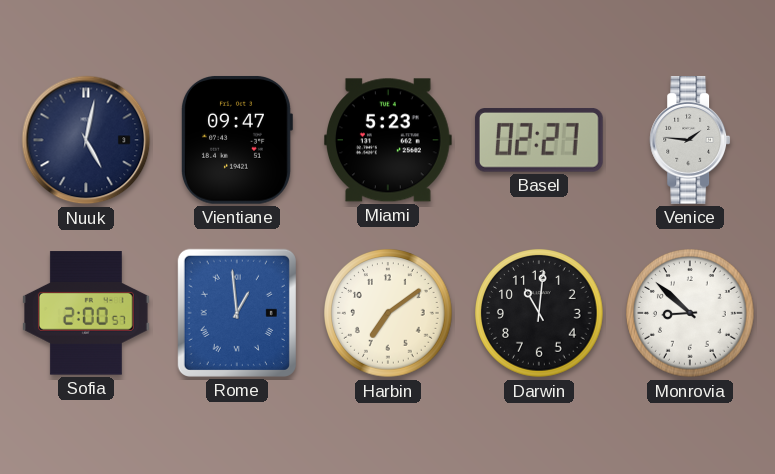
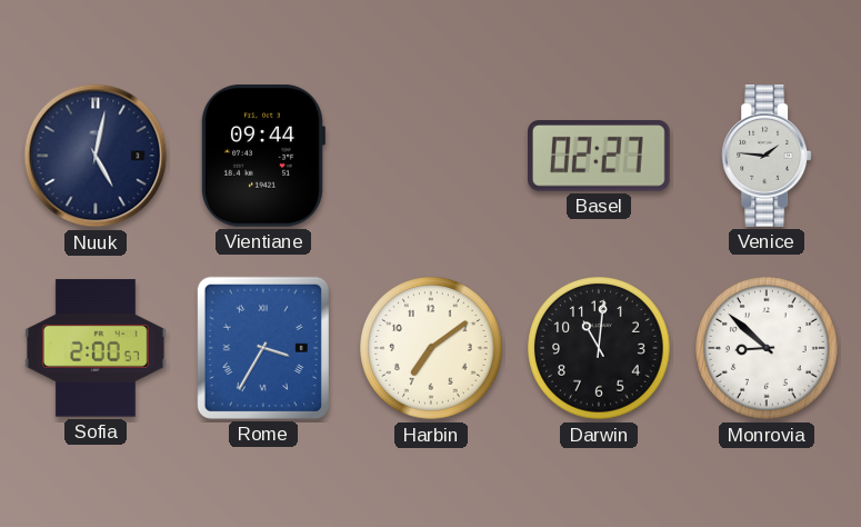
Vientiane: 09:47 -> 09:44 (262, 156)
Miami: 5:23 -> none (389, 140)
Rome: 12:59 -> 3:35 (263, 348)
